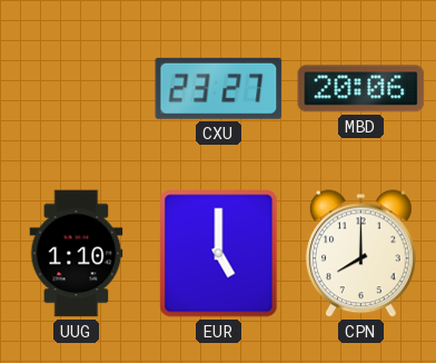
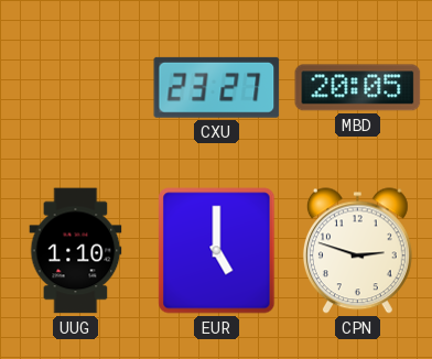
MBD: 20:06 -> 20:05 (358, 88)
CPN: 8:00 -> 2:48 (357, 251)
